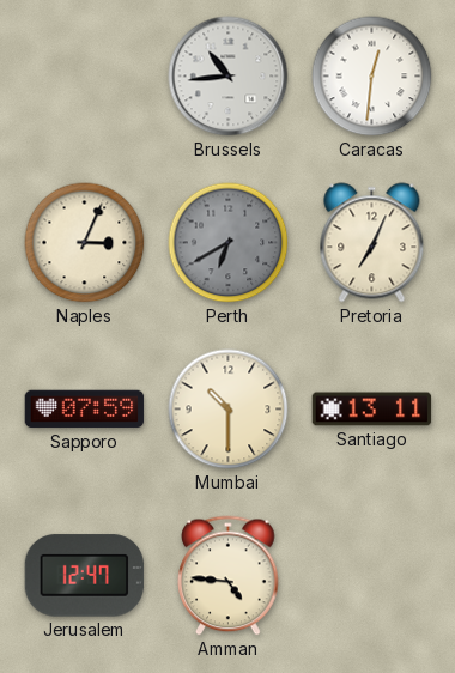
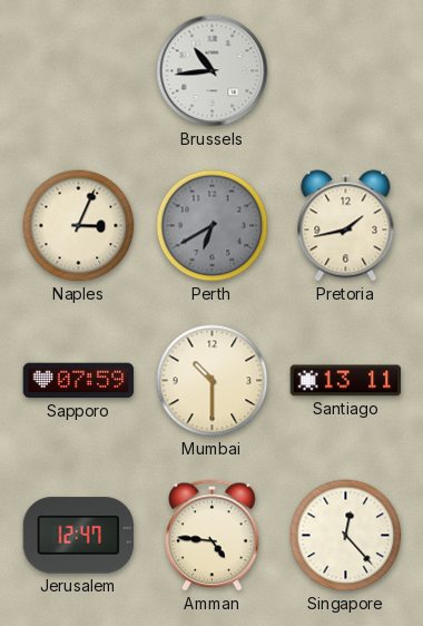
Caracas: 12:31 -> none (372, 77)
Pretoria: 7:04 -> 1:43 (346, 226)
Singapore: none -> 12:23 (346, 536)
